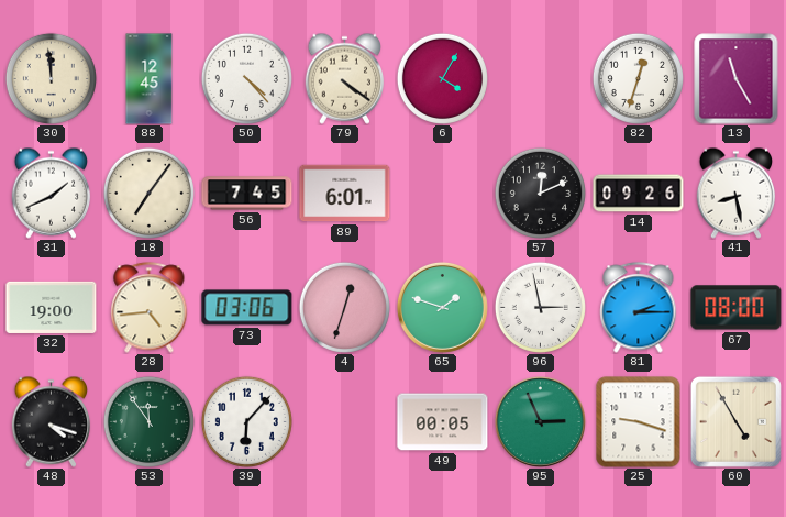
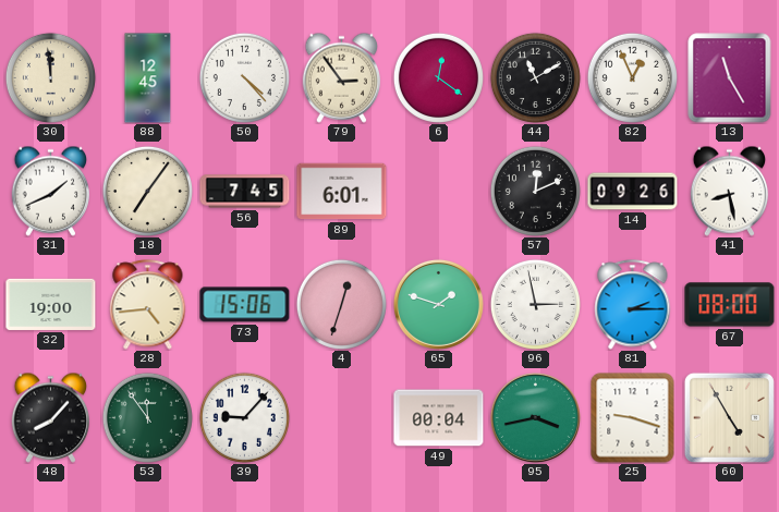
79: 4:21 -> 2:54 (342, 77)
6: 4:05 -> 12:21 (438, 77)
44: none -> 11:10 (535, 77)
82: 12:33 -> 12:56 (632, 77)
73: 03:06 -> 15:06 (245, 305)
48: 4:18 -> 8:07 (51, 417)
39: 6:07 -> 9:07 (244, 417)
49: 00:05 -> 00:04 (439, 418)
95: 2:56 -> 3:43 (535, 417)
